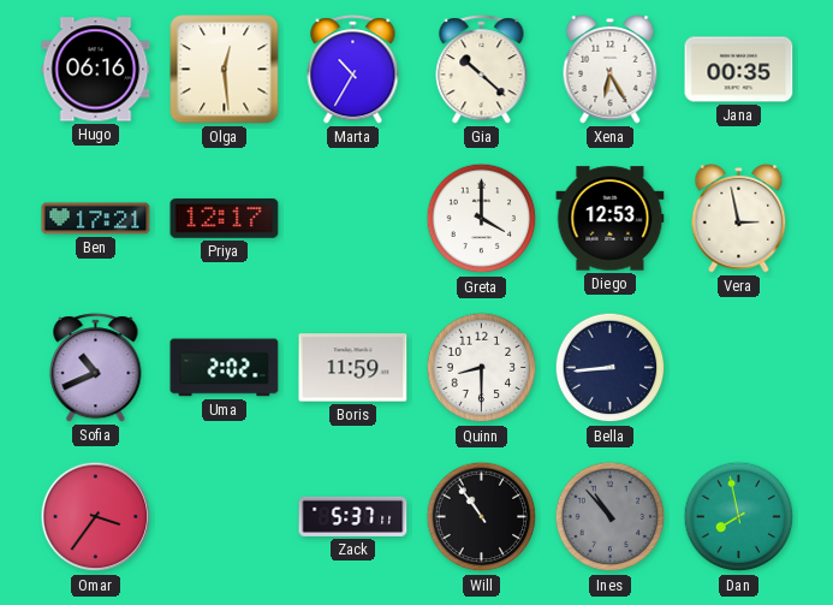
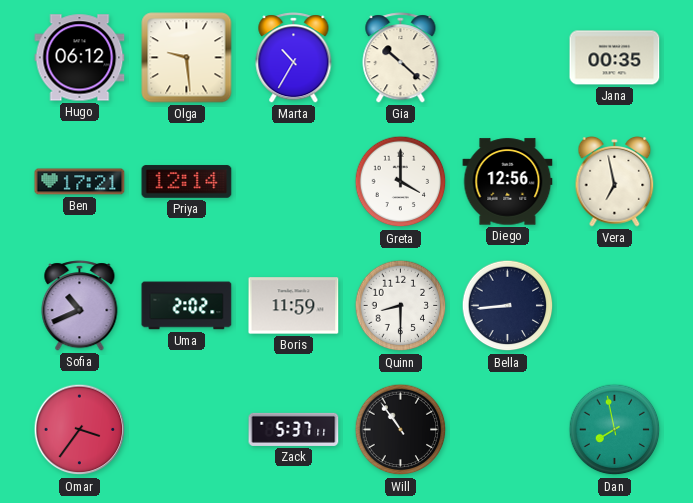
Hugo: 06:16 -> 06:12 (80, 58)
Olga: 12:29 -> 9:29 (187, 58)
Xena: 6:25 -> none (611, 70)
Priya: 12:17 -> 12:14 (187, 182)
Diego: 12:53 -> 12:56 (508, 182)
Vera: 2:58 -> 6:58 (615, 182)
Ines: 10:53 -> none (611, 517)
